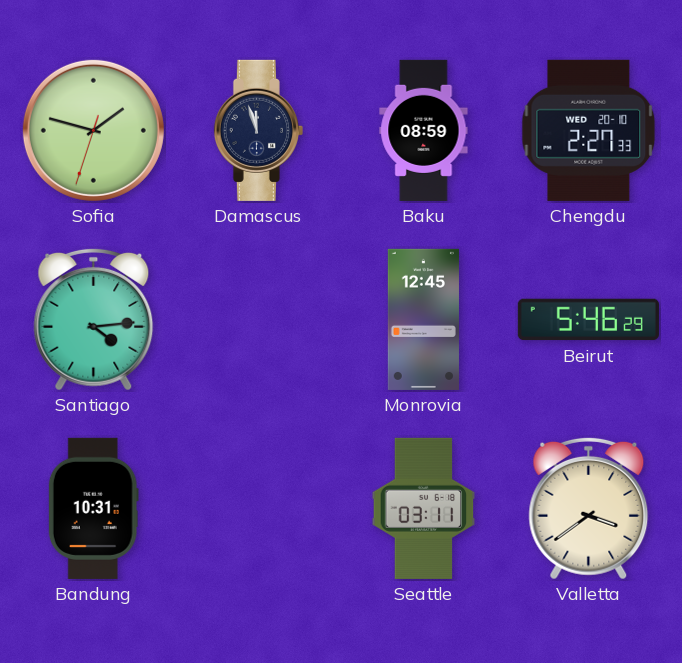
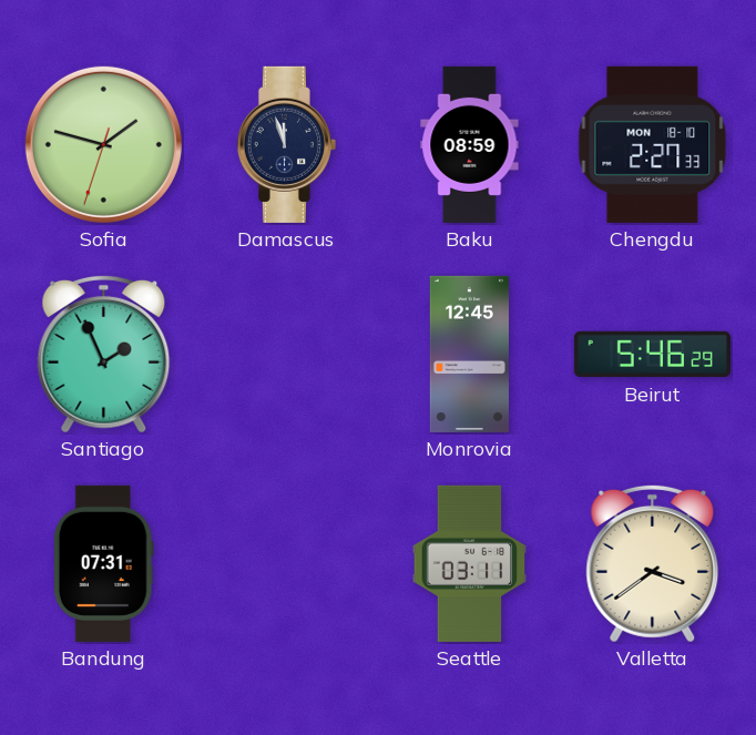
Chengdu date: WED 20-10 -> MON 18-10 (653, 144)
Santiago: 4:14 -> 1:56 (104, 354)
Bandung: 10:31 -> 07:31 (103, 563)
